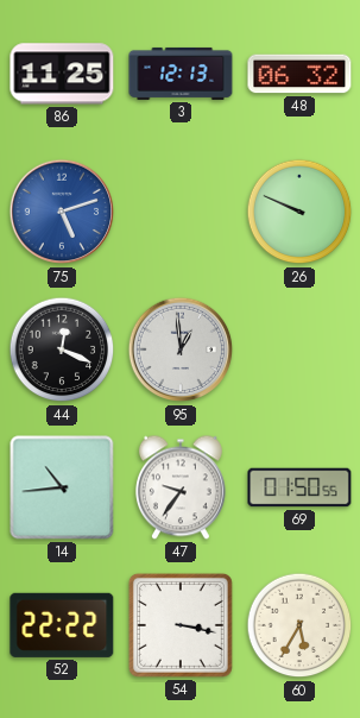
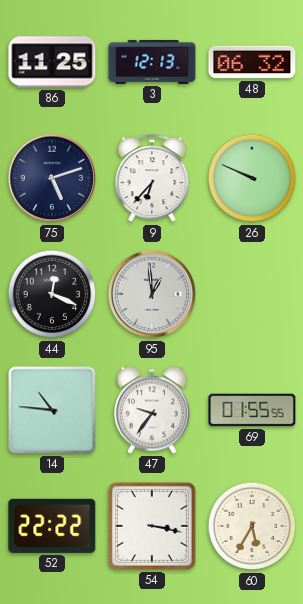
75 dial: blue -> navy (52, 178)
9: none -> 6:37 (152, 179)
14: 10:44 -> 10:46 (52, 410)
69: 01:50 -> 01:55 (252, 410)
